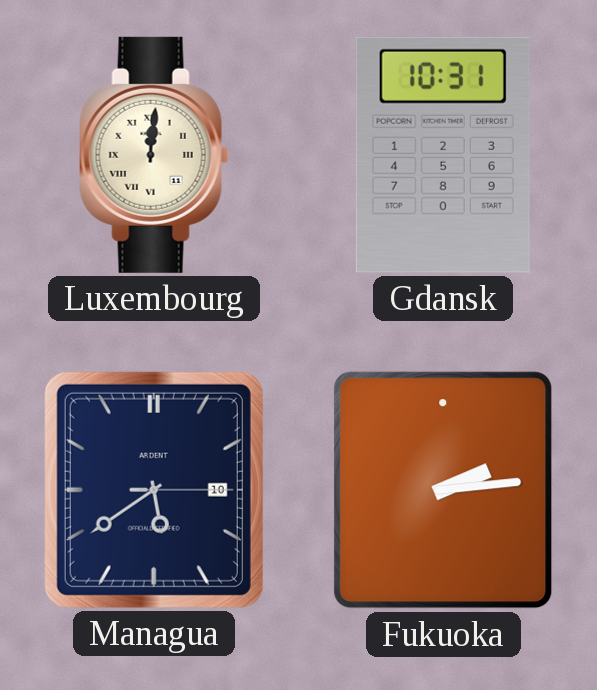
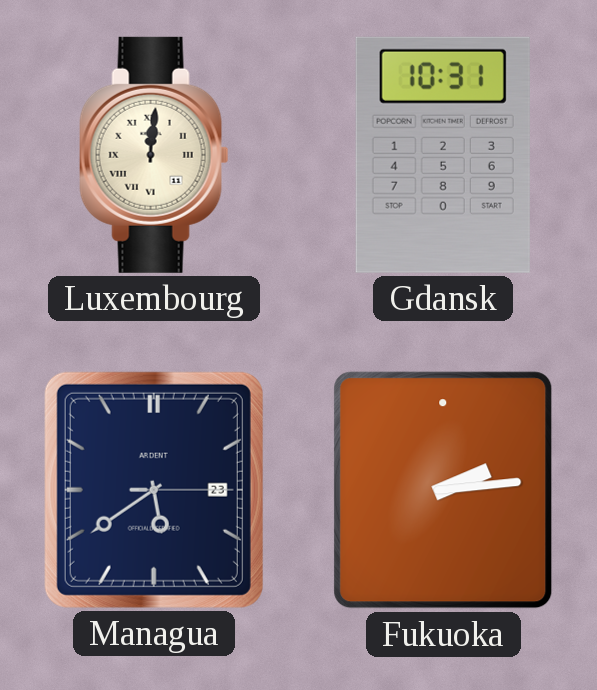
Managua date: 10 -> 23 (154, 490)
